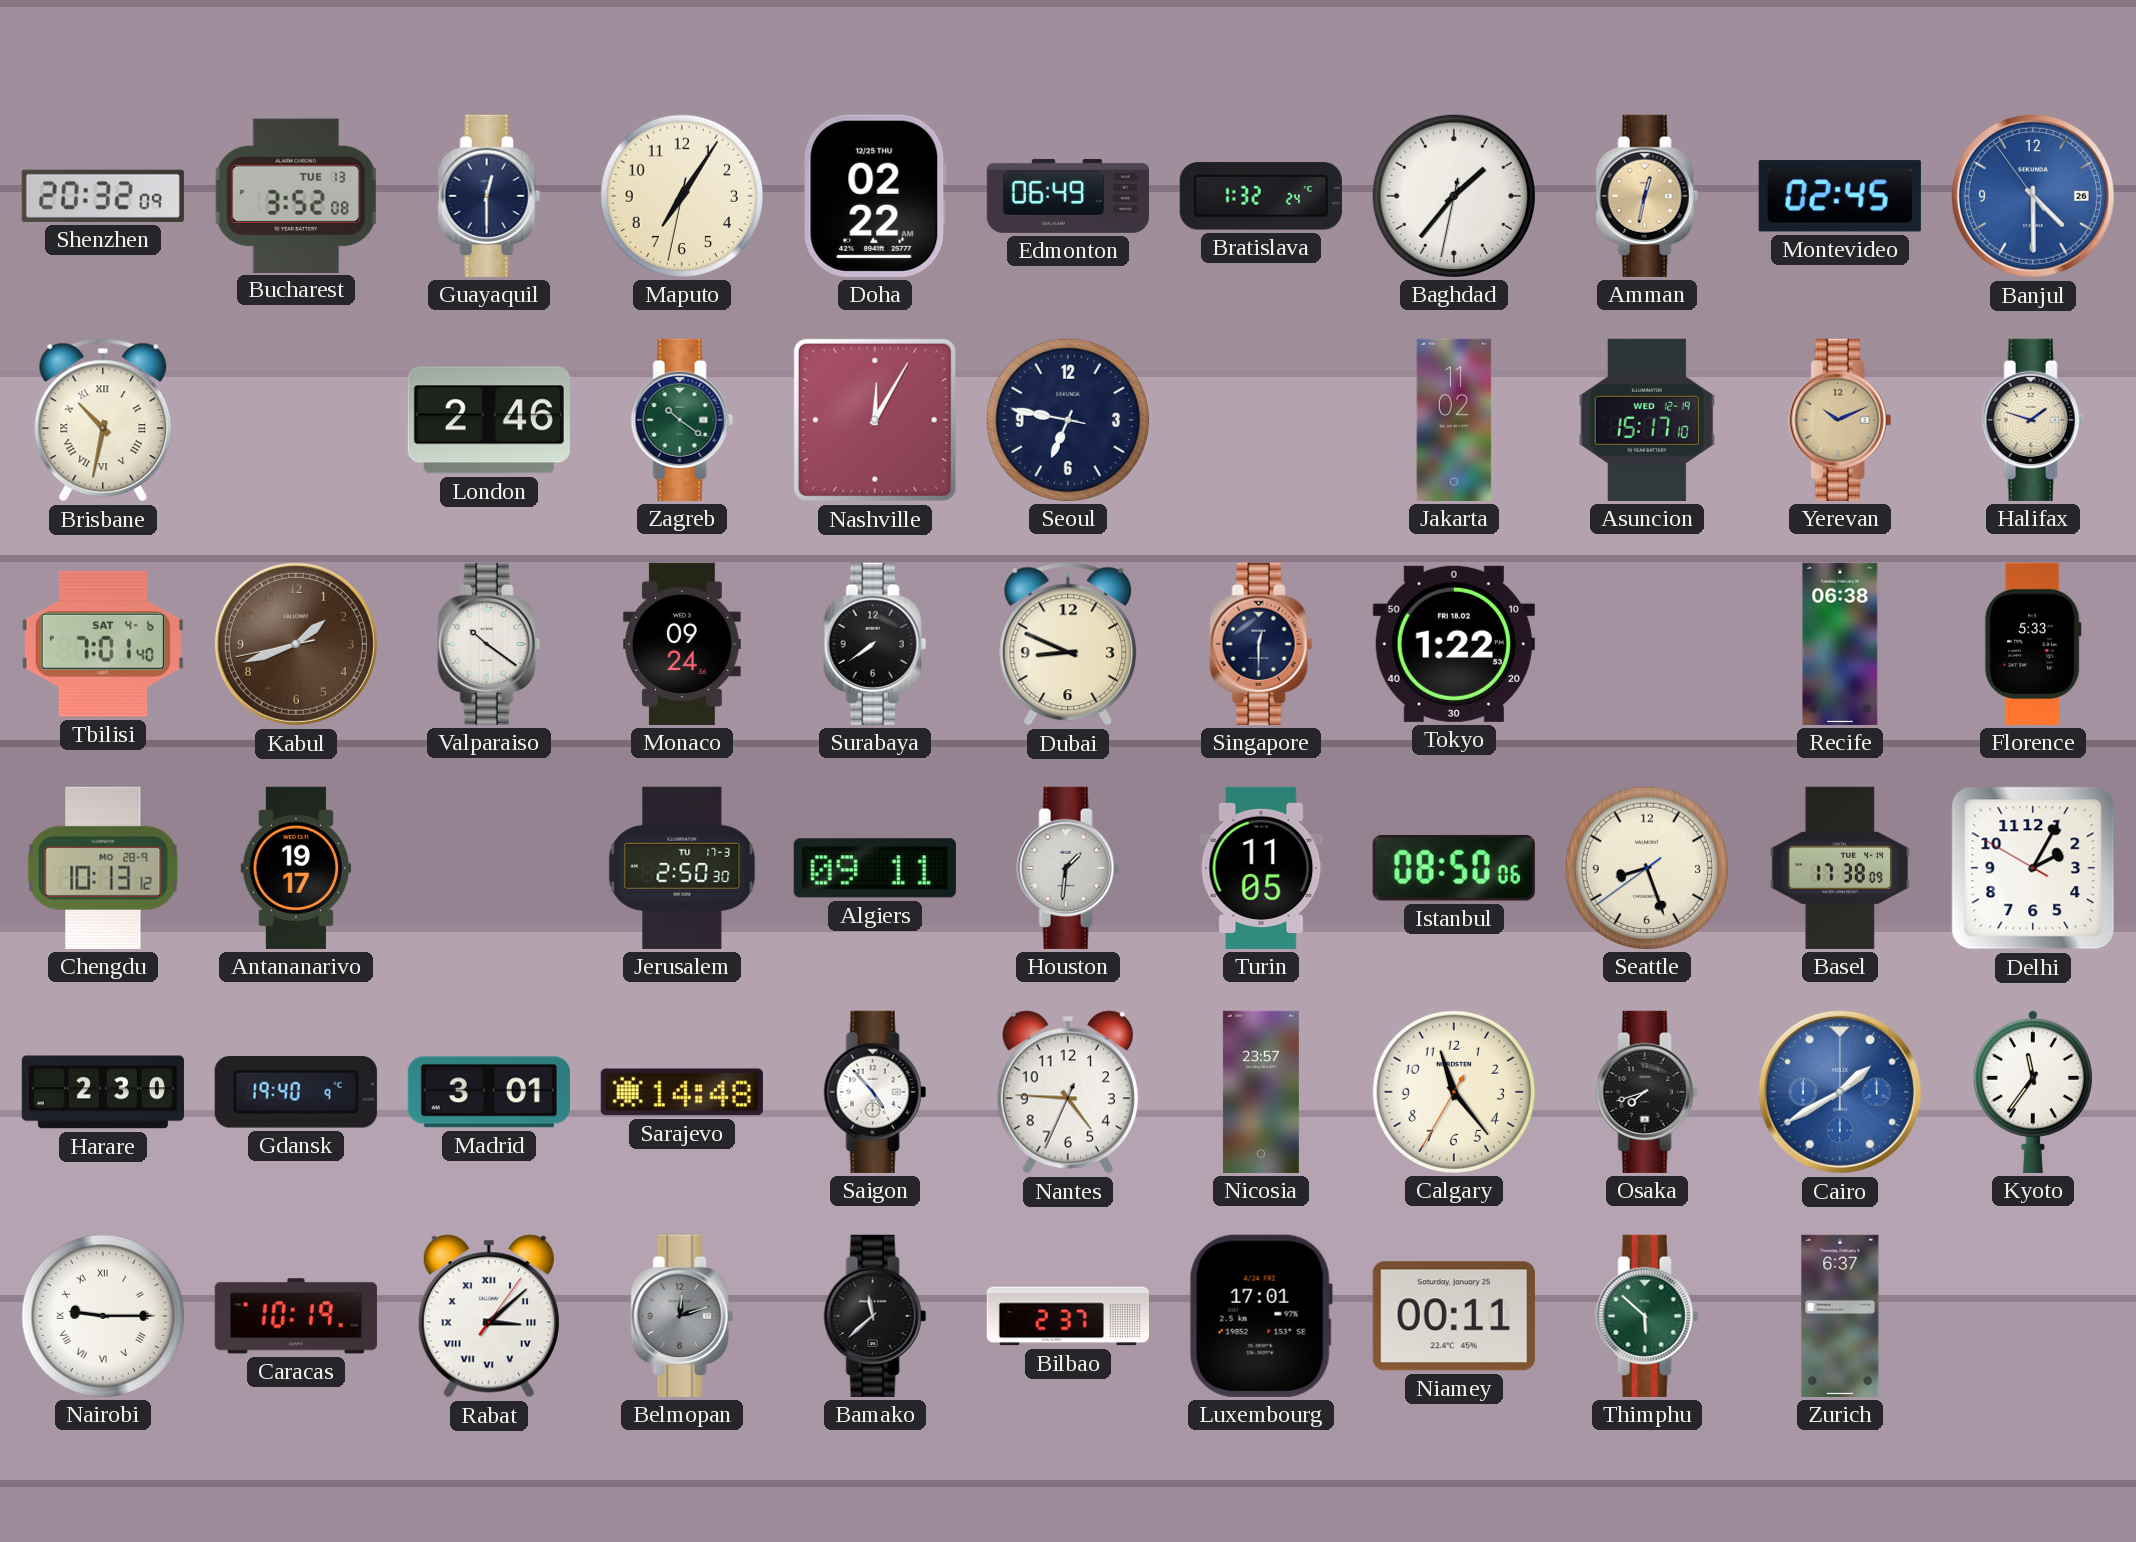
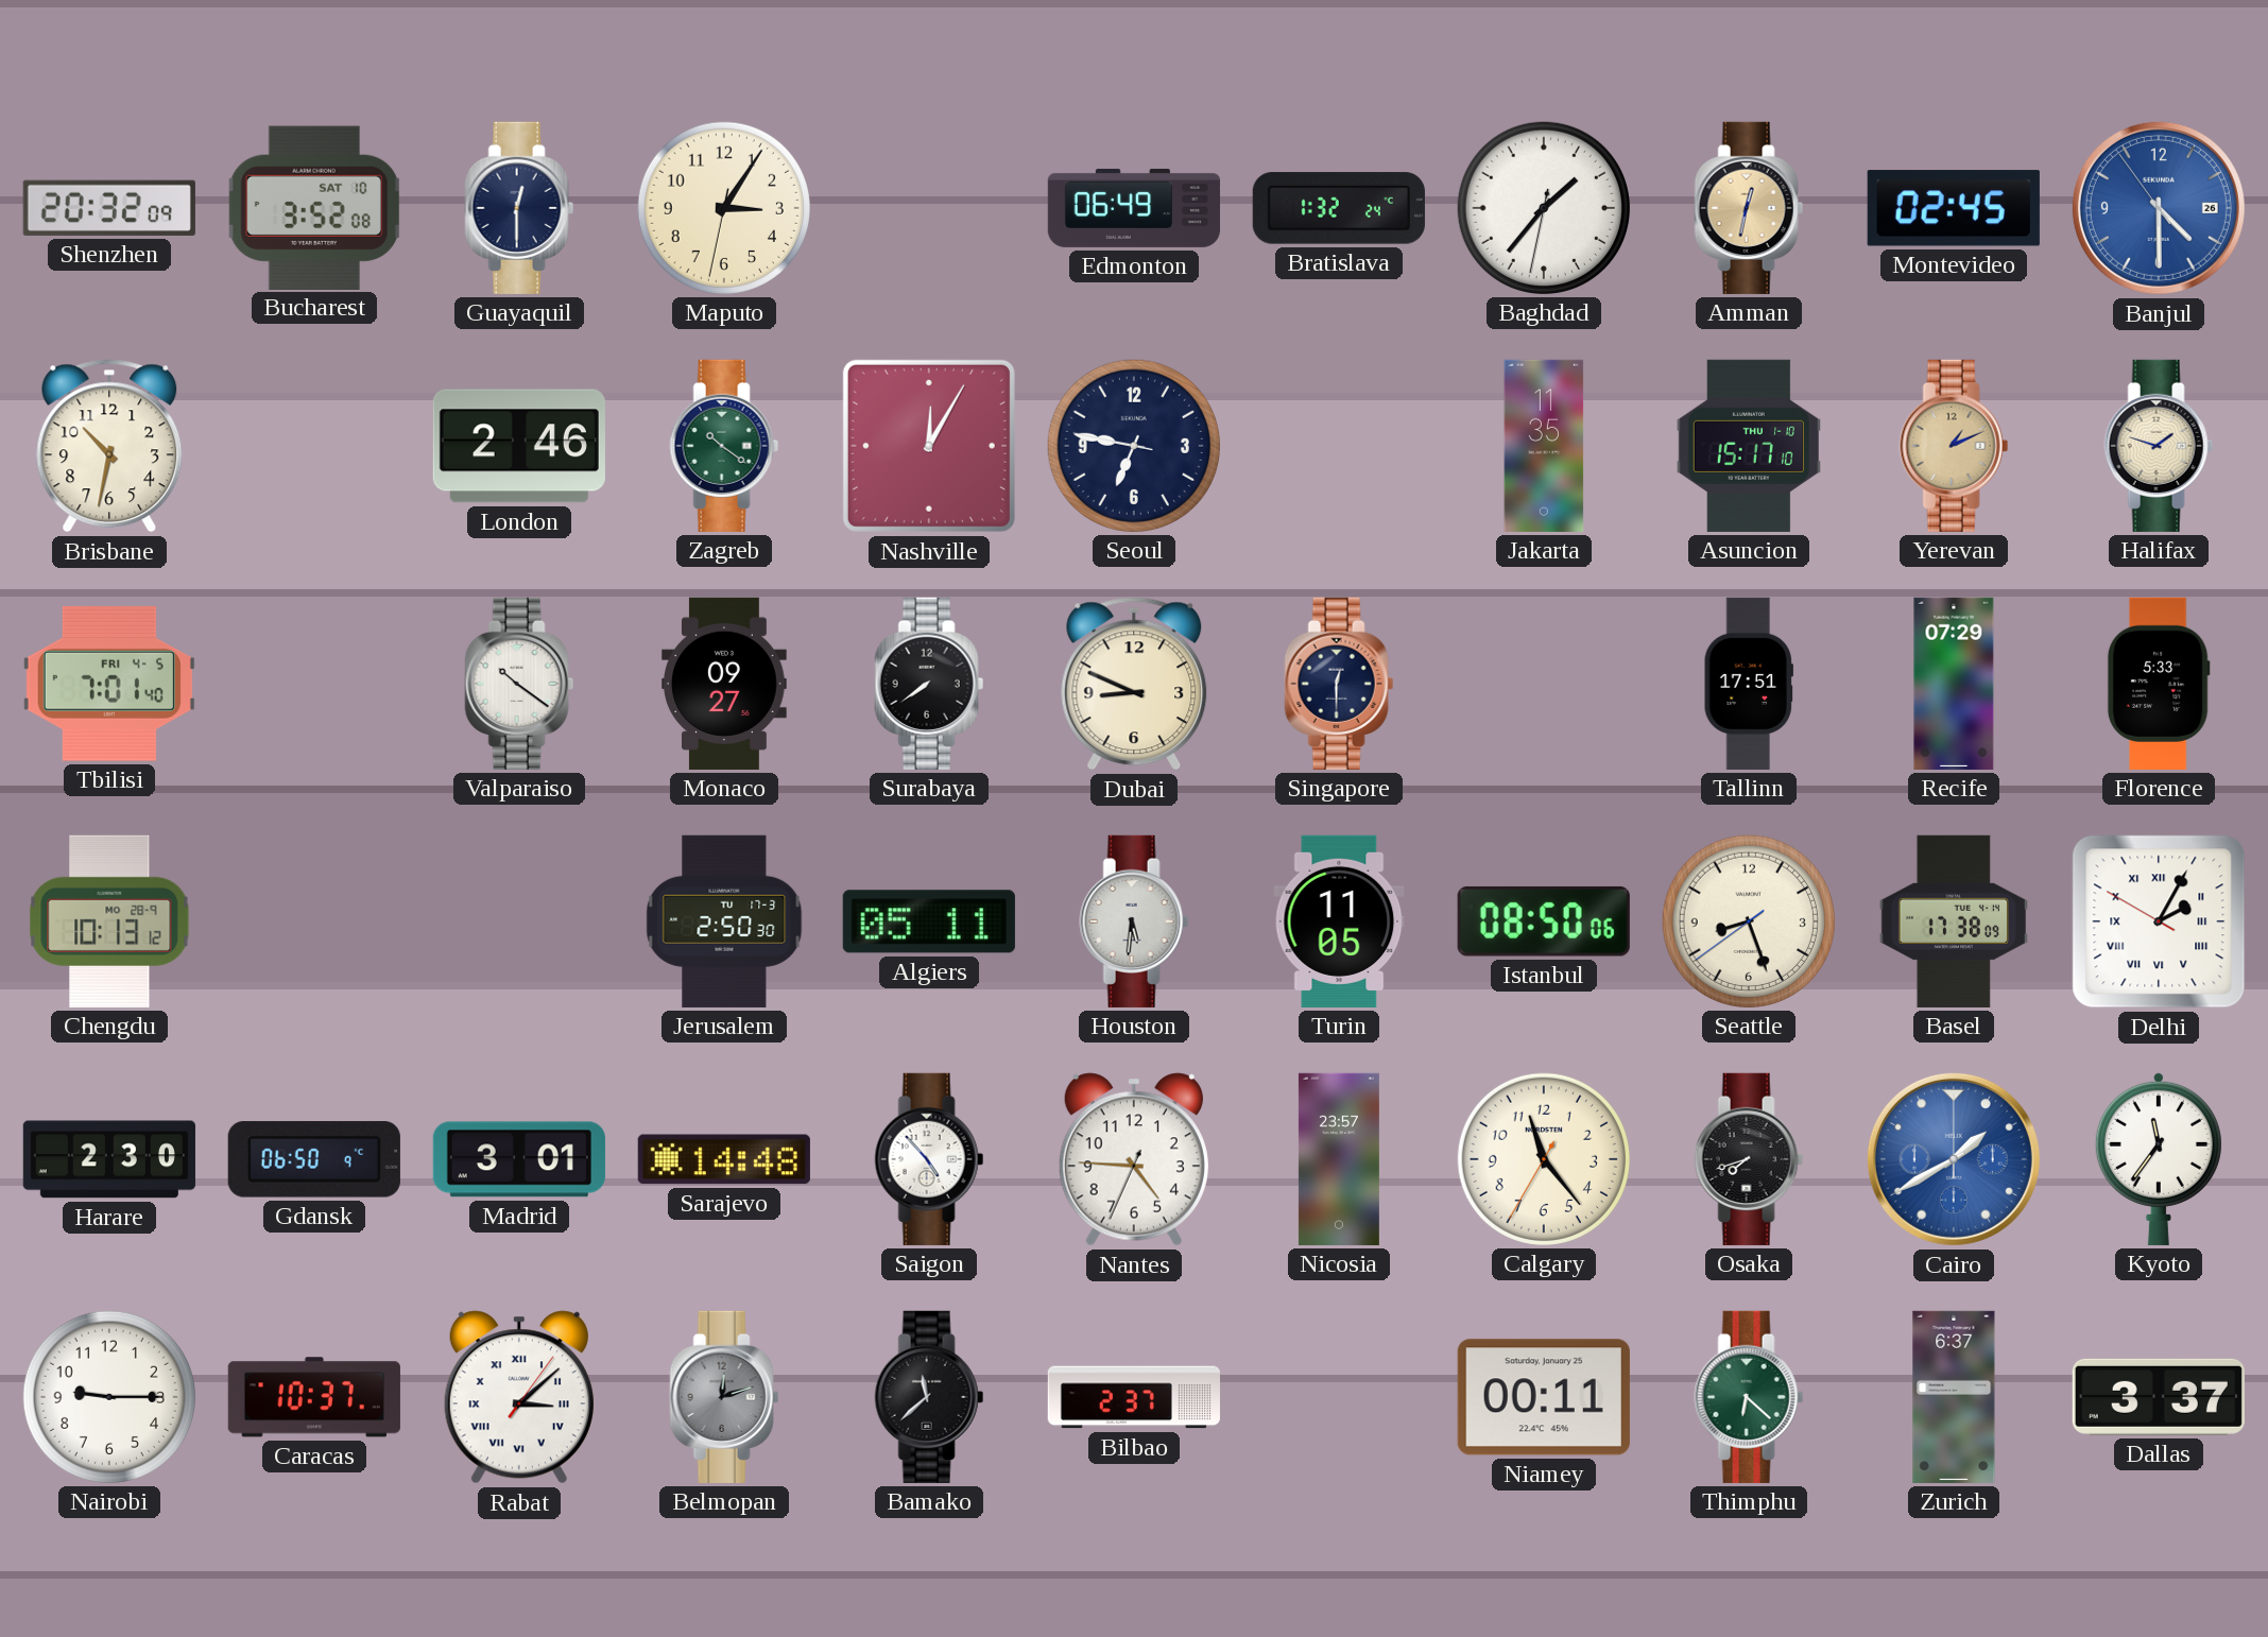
Bucharest date: TUE 13 -> SAT 10 (314, 207)
Maputo: 7:05 -> 3:05 (724, 208)
Doha: 02:22 -> none (875, 196)
Brisbane numerals: Roman -> Arabic (109, 446)
Jakarta: 11:02 -> 11:35 (1544, 446)
Asuncion date: WED 12-19 -> THU 1-10 (1748, 446)
Yerevan: 10:11 -> 1:11 (1954, 446)
Tbilisi date: SAT 4-6 -> FRI 4-5 (109, 684)
Kabul: 1:41 -> none (296, 644)
Monaco: 09:24 -> 09:27 (725, 684)
Tokyo: 1:22 -> none (1454, 644)
Tallinn: none -> 17:51 (1749, 684)
Recife: 06:38 -> 07:29 (1954, 684)
Antananarivo: 19:17 -> none (295, 868)
Algiers: 09:11 -> 05:11 (929, 921)
Houston: 1:31 -> 5:31 (1134, 921)
Delhi numerals: Arabic -> Roman (2159, 921)
Gdansk: 19:40 -> 06:50 (314, 1159)
Nairobi numerals: Roman -> Arabic (109, 1397)
Caracas: 10:19 -> 10:37 (314, 1397)
Luxembourg: 17:01 -> none (1261, 1316)
Thimphu: 5:52 -> 6:22 (1749, 1397)
Dallas: none -> 3:37 (2159, 1397)
